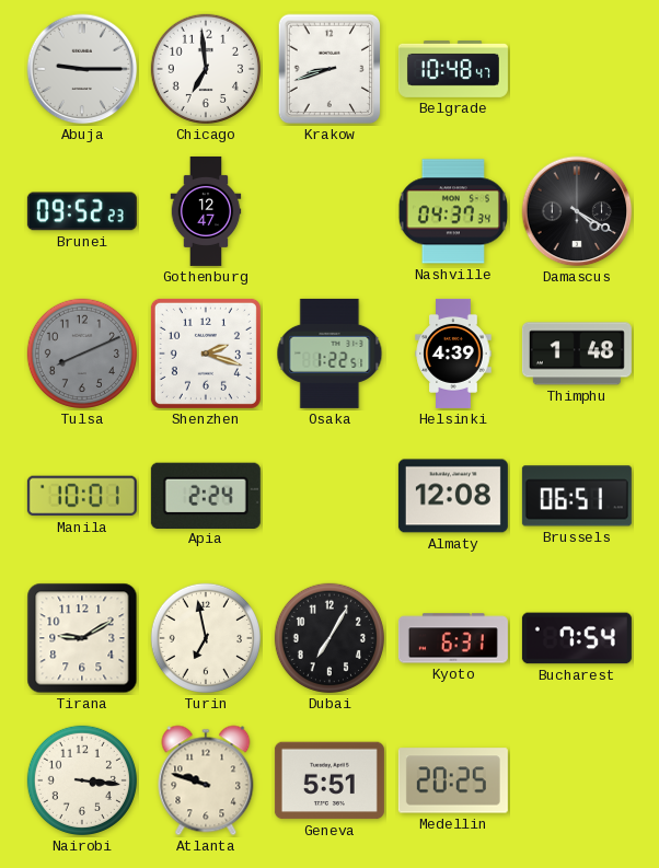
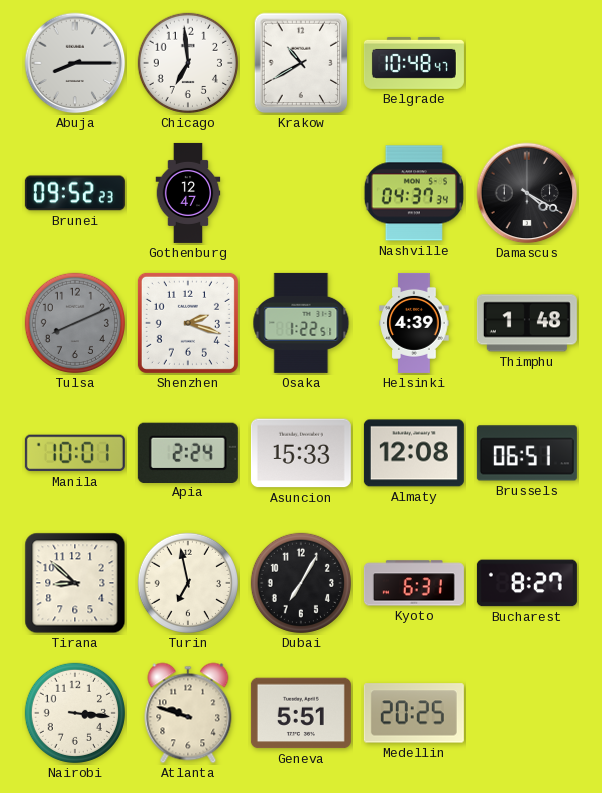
Abuja: 9:15 -> 8:15 (75, 63)
Krakow: 8:42 -> 10:40 (301, 63)
Asuncion: none -> 15:33 (301, 453)
Tirana: 9:10 -> 8:52 (75, 583)
Bucharest: 7:54 -> 8:27 (527, 583)
